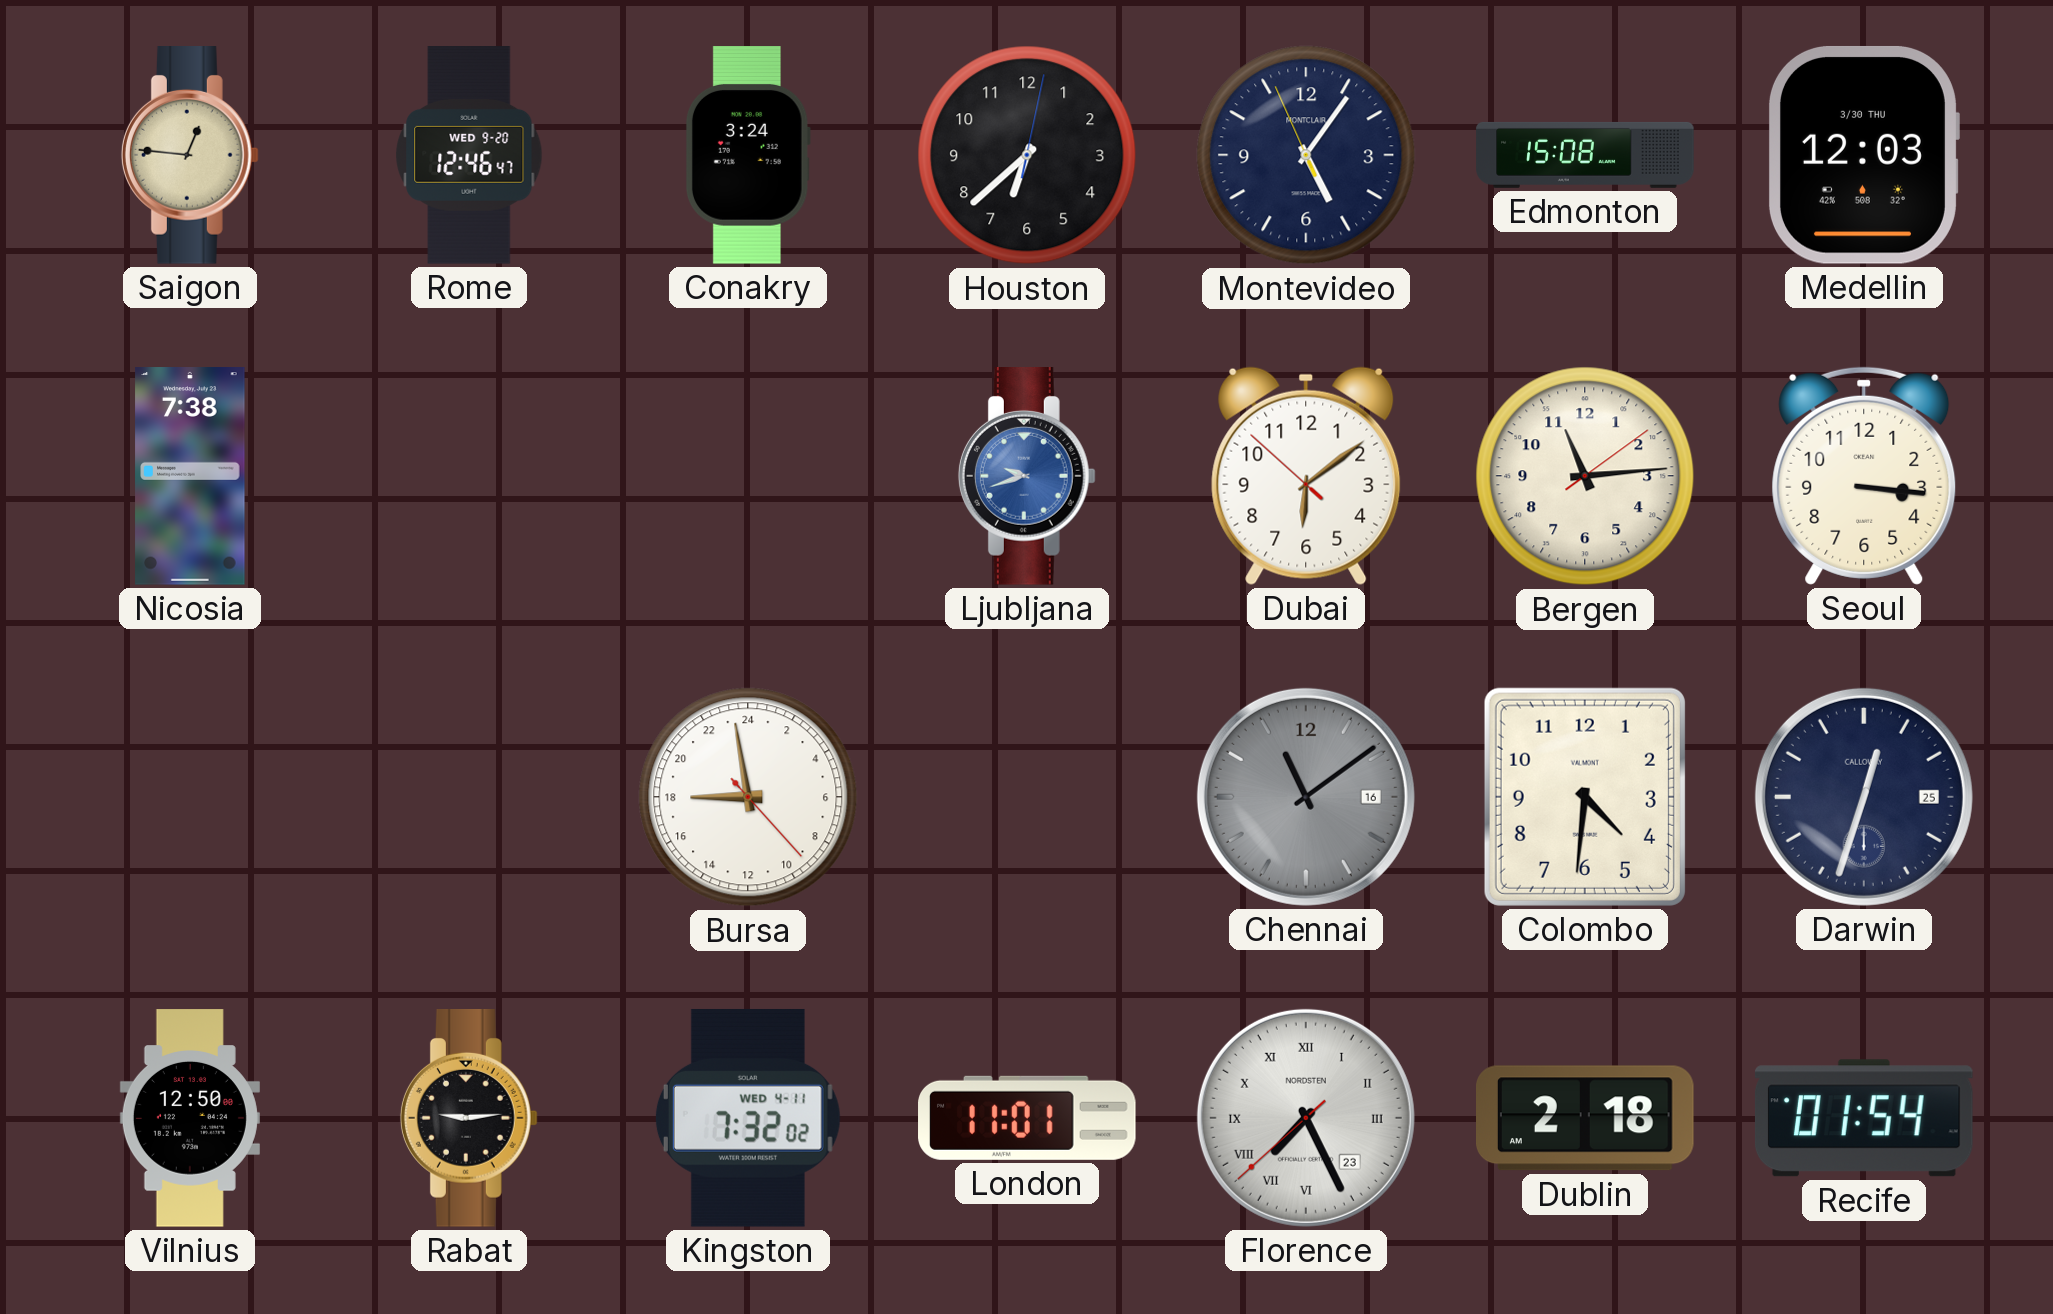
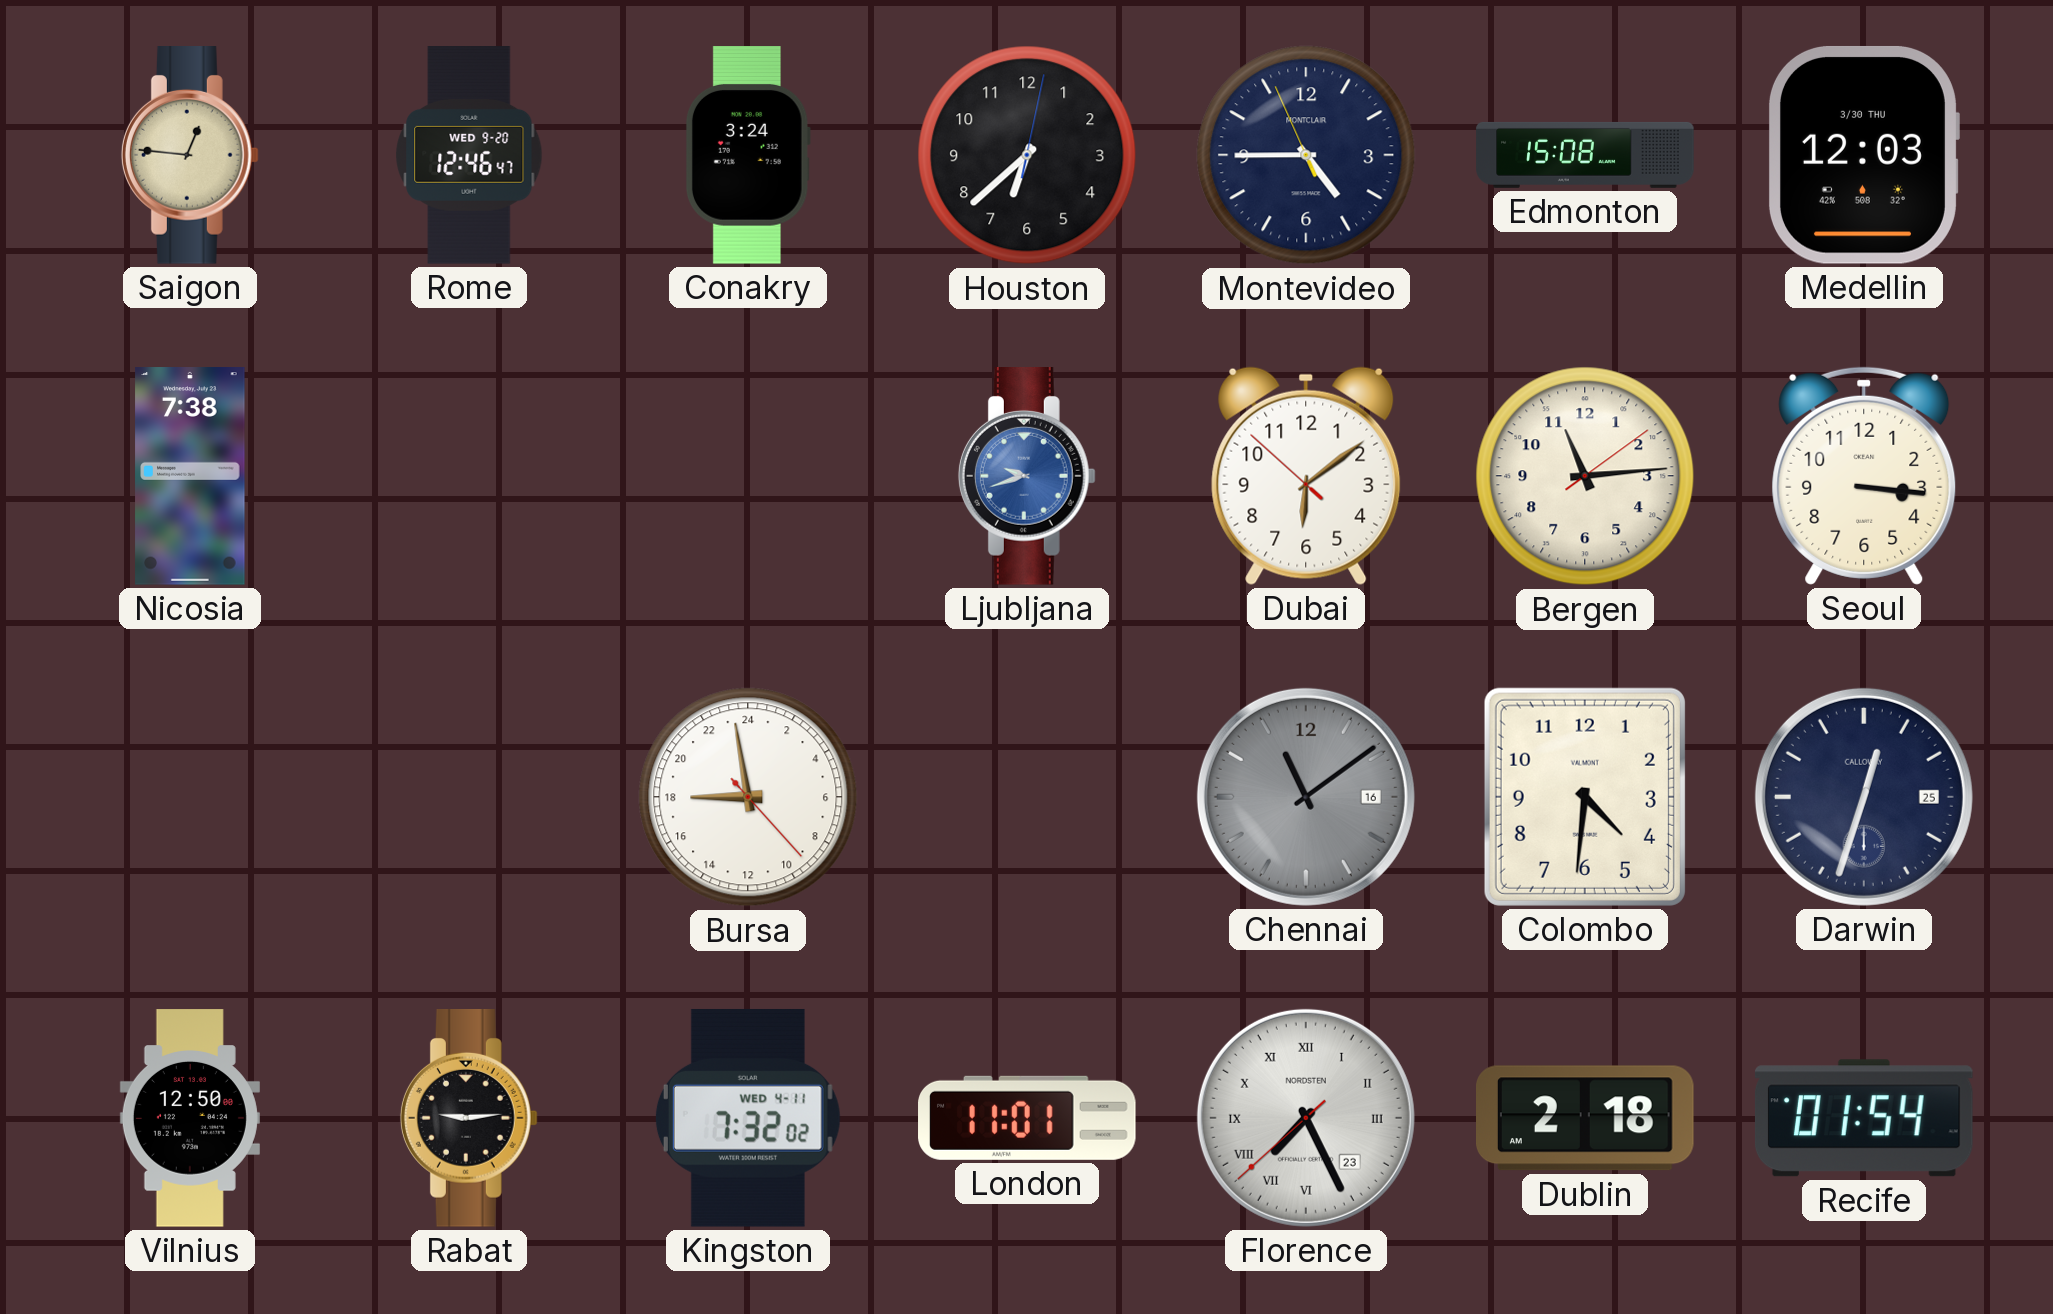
Montevideo: 5:05 -> 4:44 (1306, 155)
